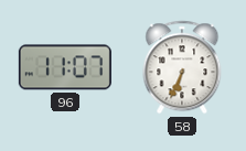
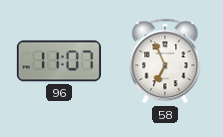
58: 6:34 -> 6:56 (165, 61)
